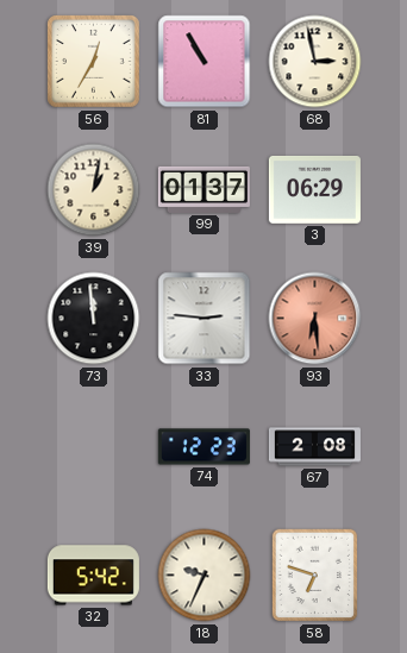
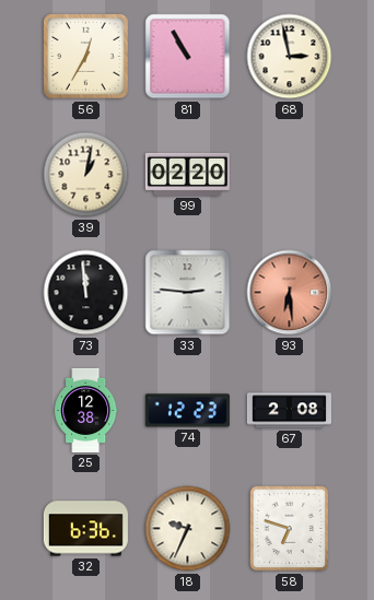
99: 01:37 -> 02:20 (187, 174)
3: 06:29 -> none (314, 189)
25: none -> 12:38 (86, 410)
32: 5:42 -> 6:36 (85, 529)
